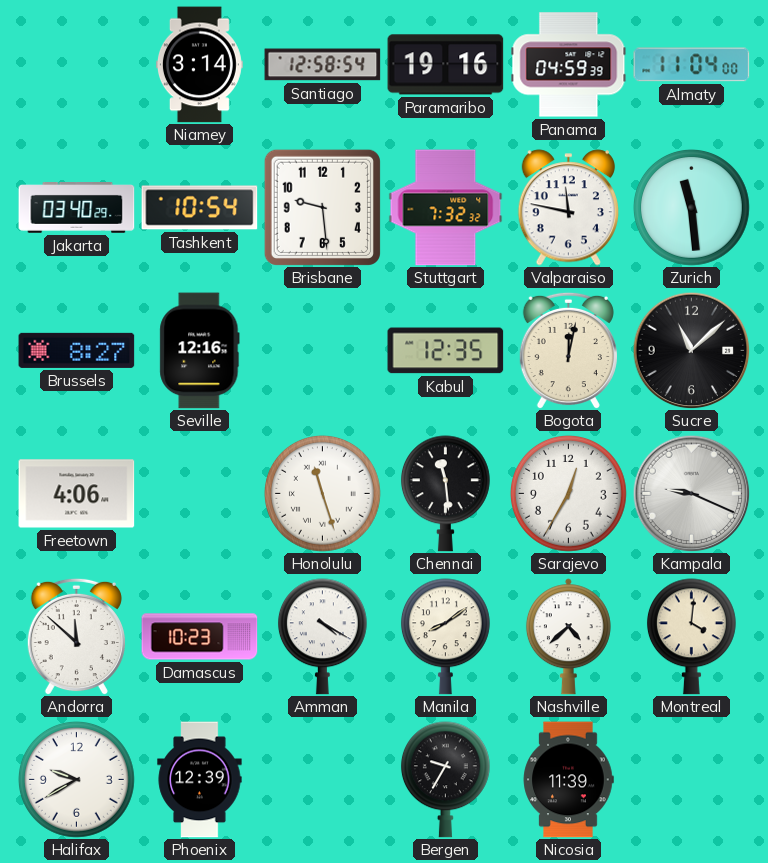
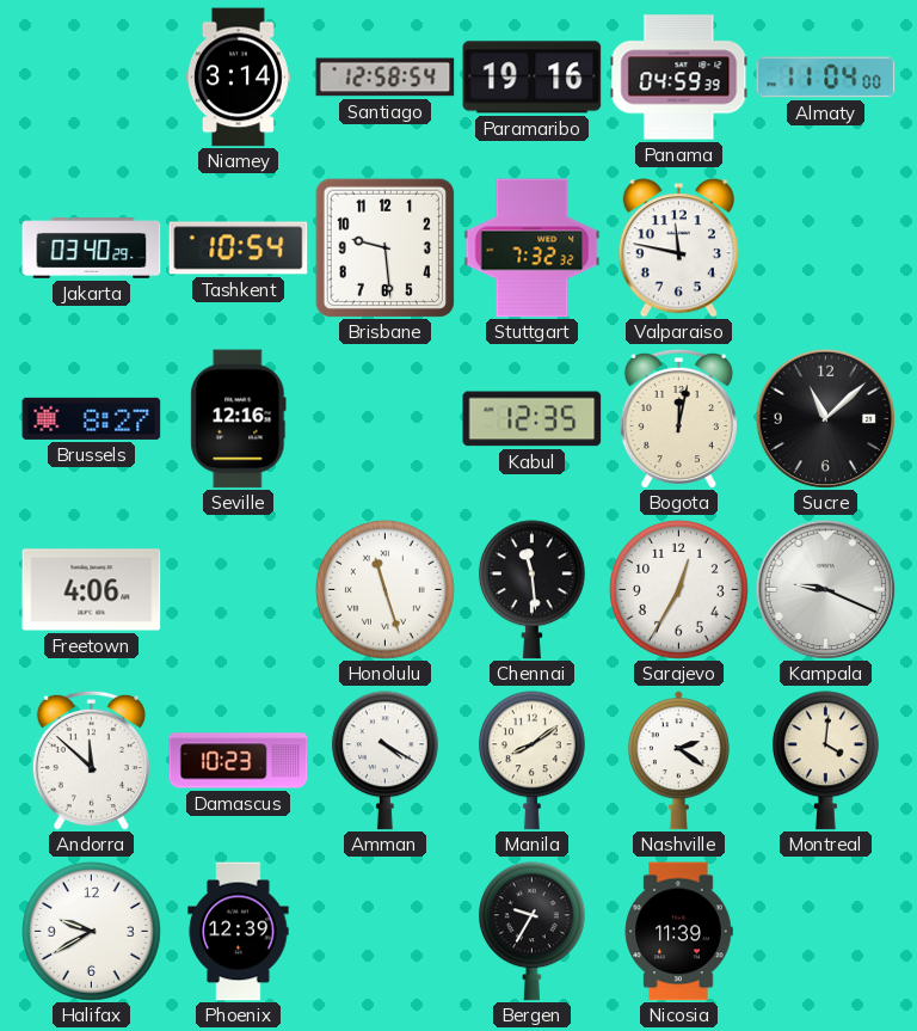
Zurich: 11:29 -> none (691, 207)
Nashville: 4:38 -> 2:21 (678, 761)
